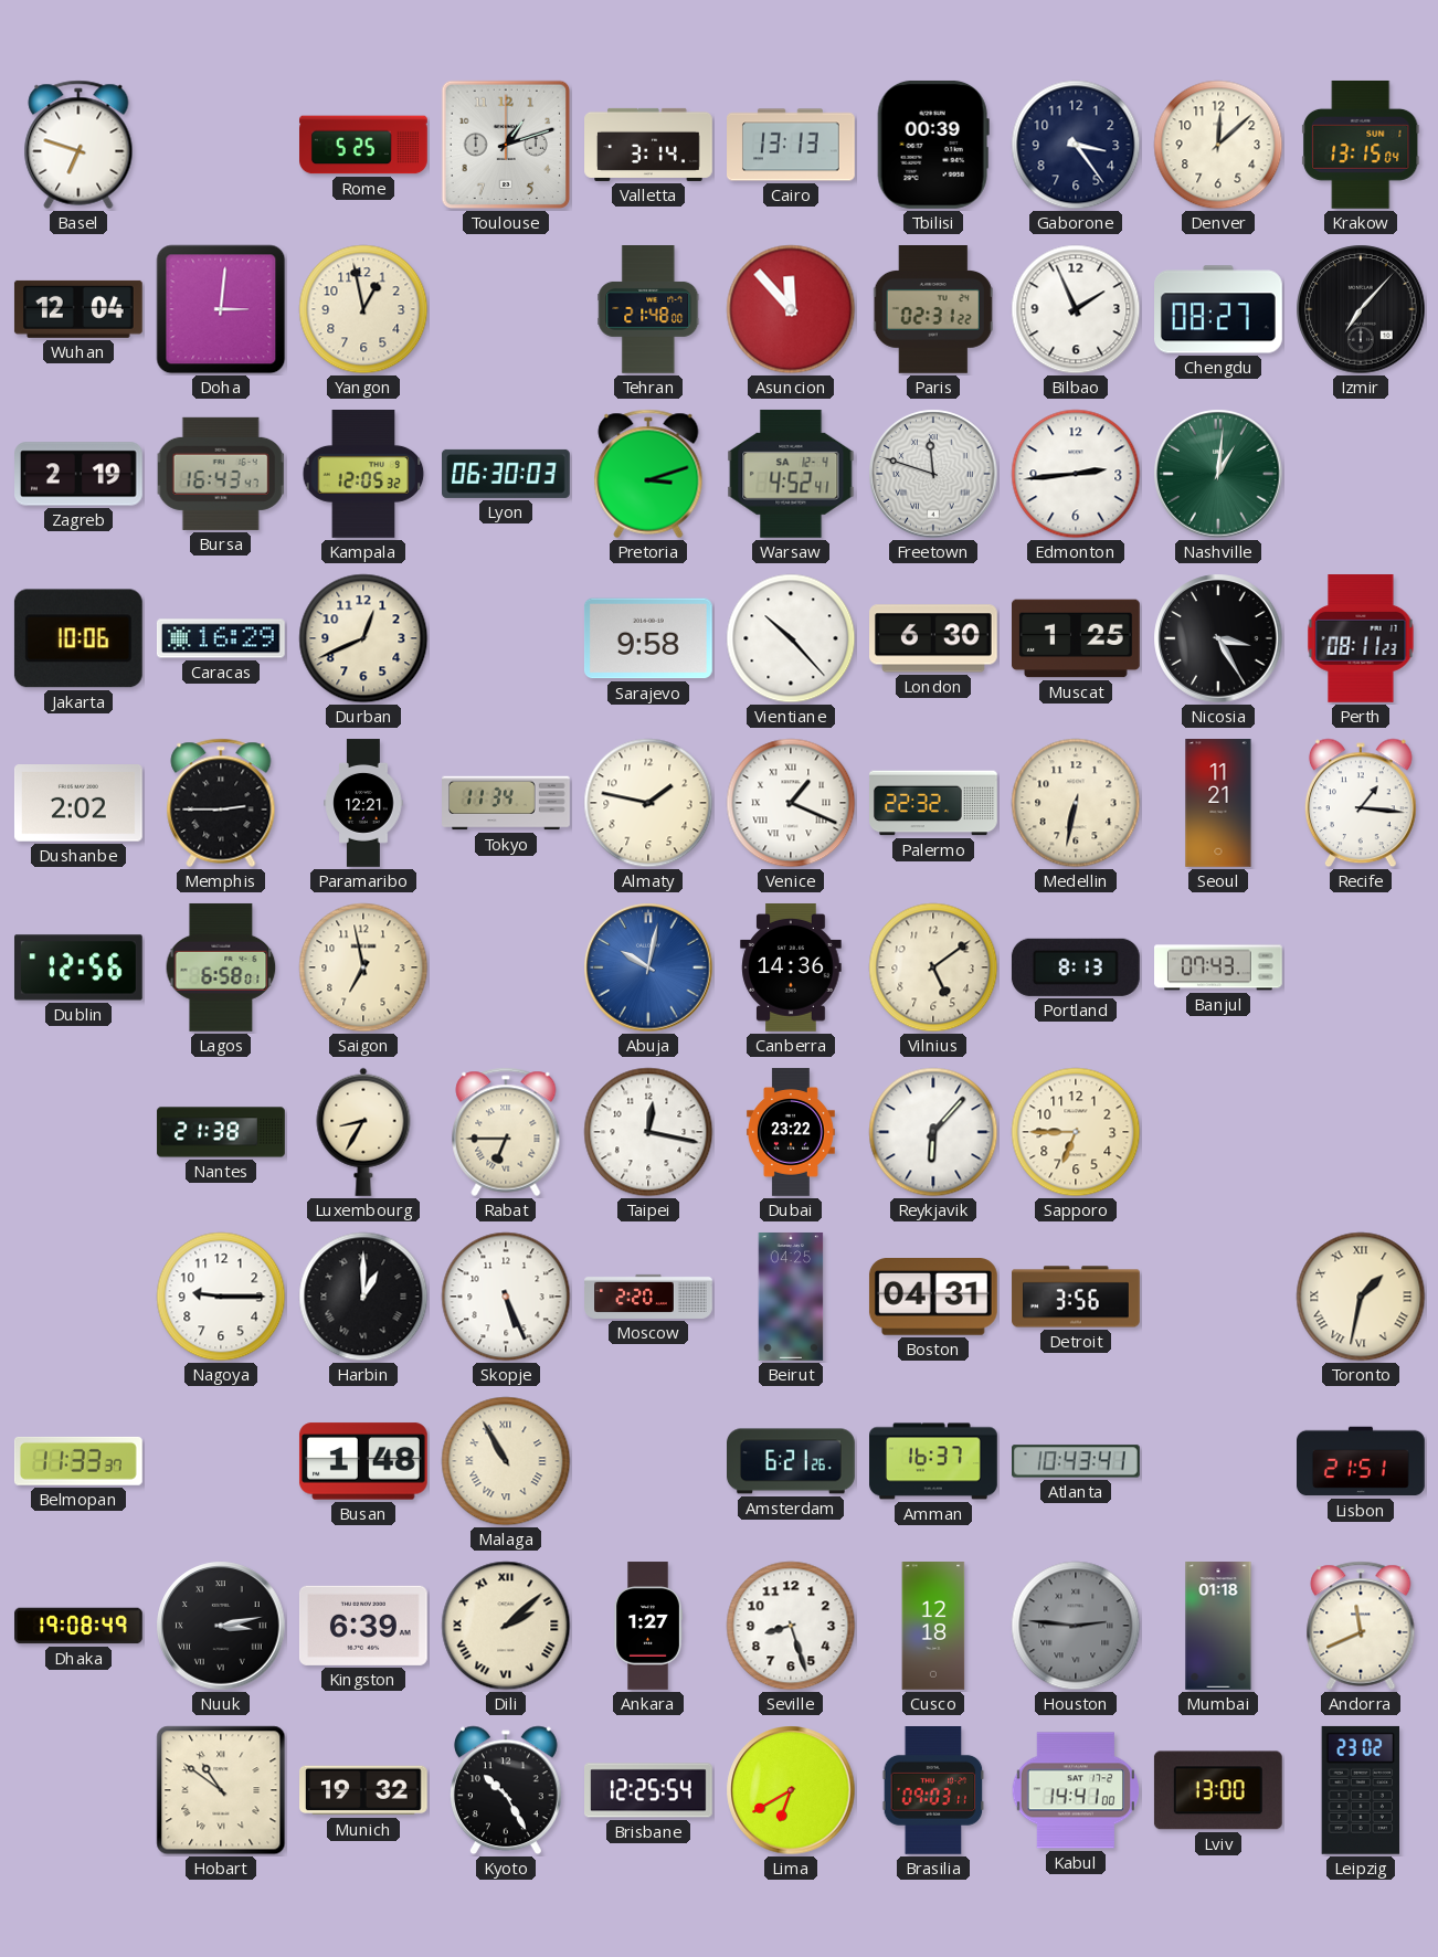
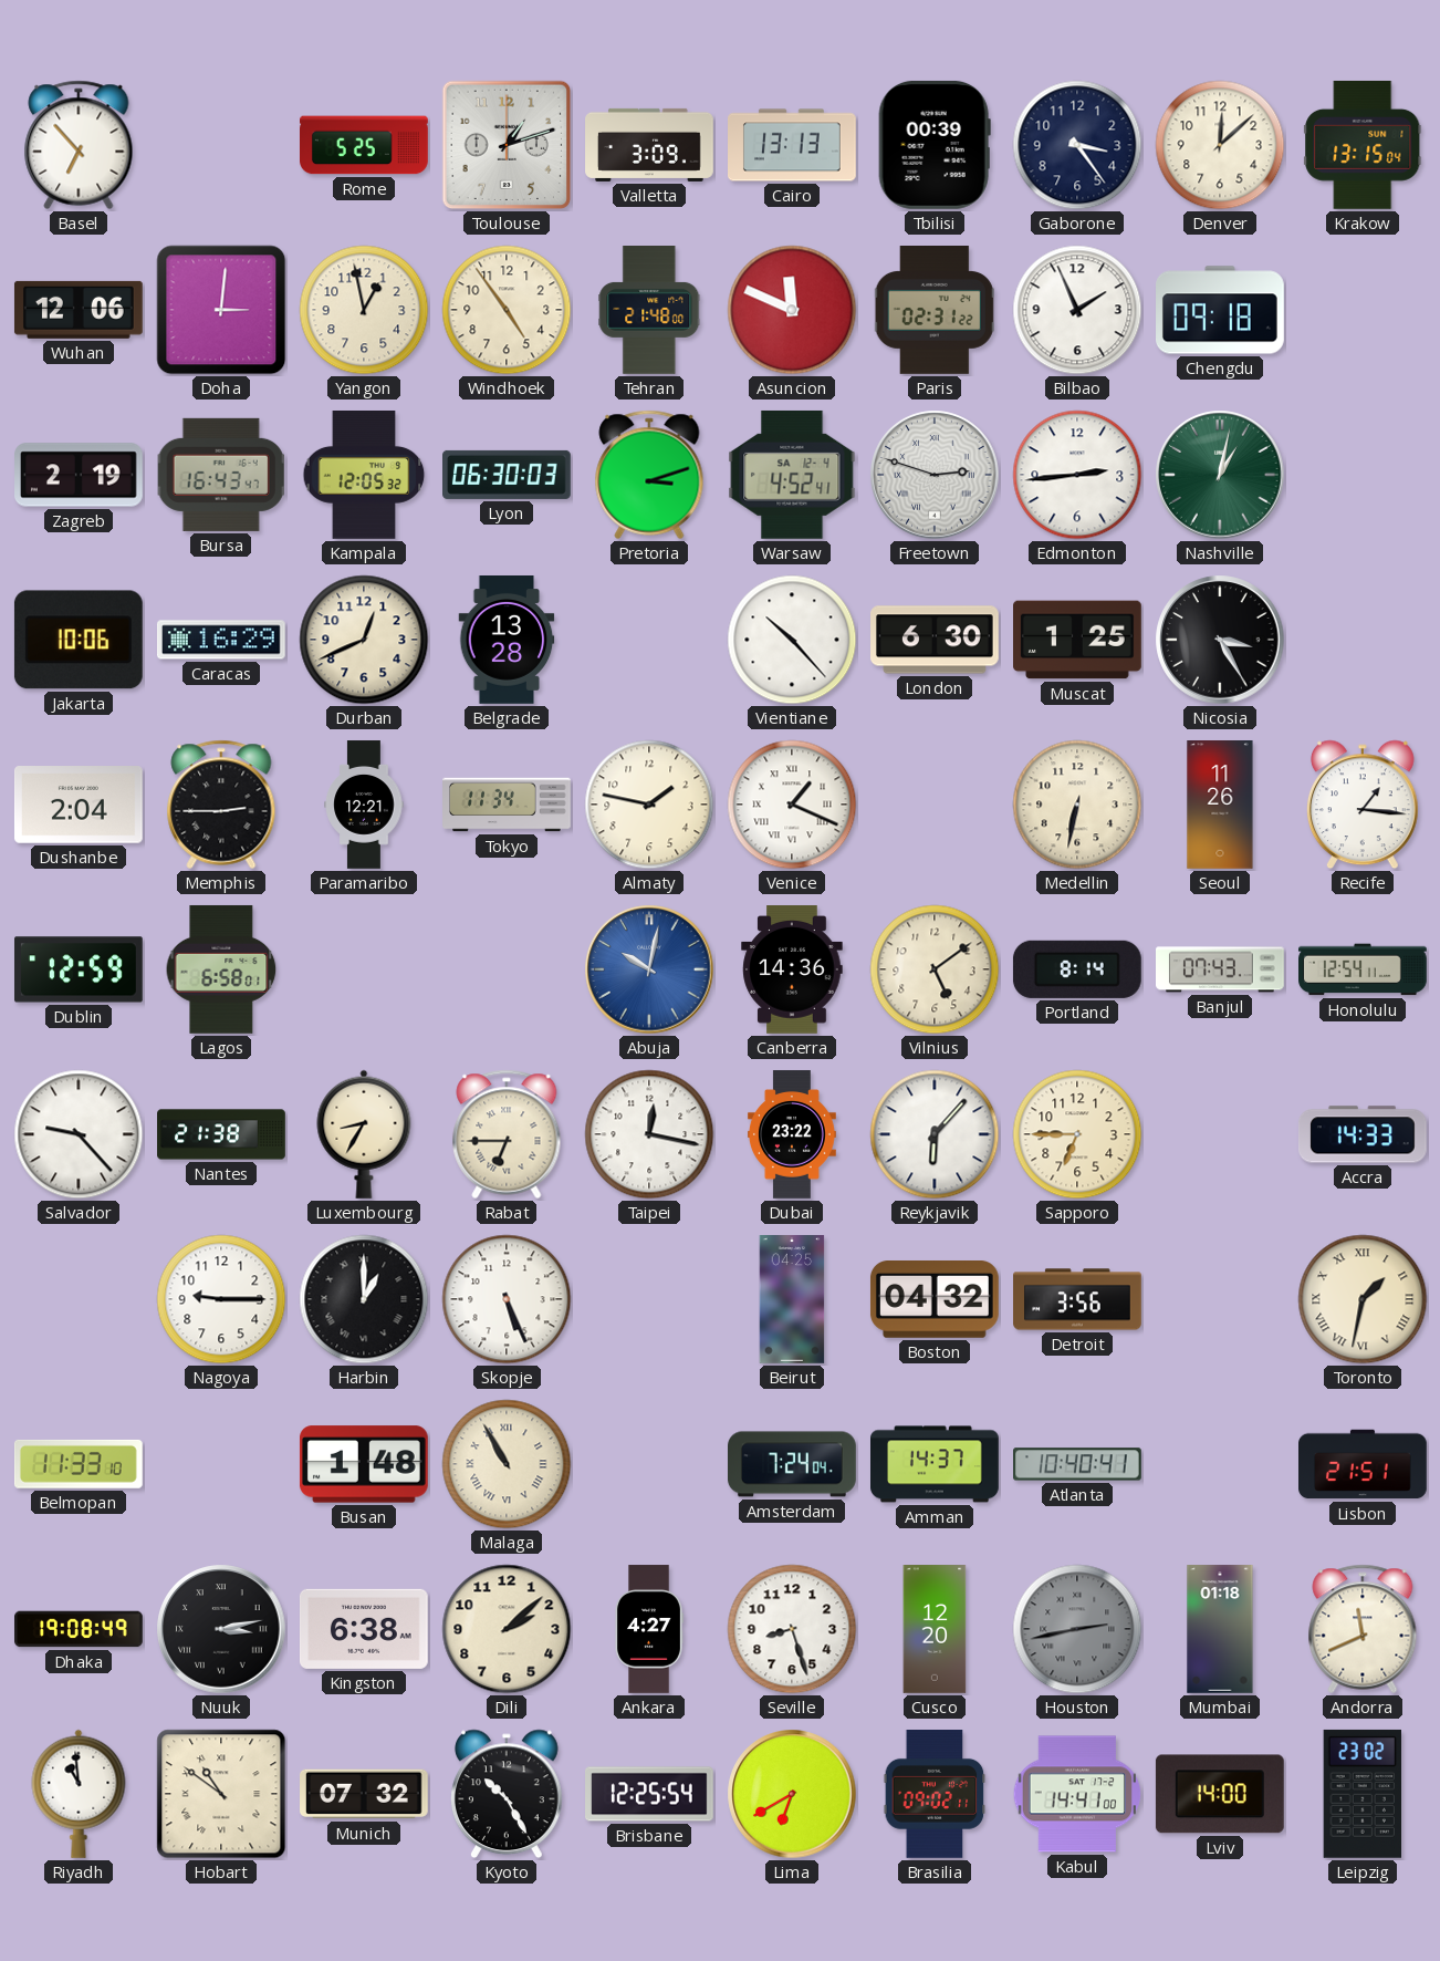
Basel: 6:48 -> 6:53 (79, 145)
Valletta: 3:14 -> 3:09 (649, 145)
Wuhan: 12:04 -> 12:06 (79, 310)
Windhoek: none -> 4:54 (507, 310)
Asuncion: 11:53 -> 11:49 (792, 310)
Chengdu: 08:27 -> 09:18 (1221, 310)
Izmir: 7:07 -> none (1361, 309)
Freetown: 11:48 -> 2:48 (935, 475)
Nashville: 1:01 -> 1:02 (1220, 475)
Belgrade: none -> 13:28 (507, 641)
Sarajevo: 9:58 -> none (648, 638)
Perth: 08:11 -> none (1361, 639)
Dushanbe: 2:02 -> 2:04 (79, 805)
Palermo: 22:32 -> none (934, 803)
Seoul: 11:21 -> 11:26 (1220, 806)
Dublin: 12:56 -> 12:59 (80, 969)
Saigon: 6:58 -> none (363, 967)
Portland: 8:13 -> 8:14 (1077, 969)
Honolulu: none -> 12:54 (1364, 969)
Salvador: none -> 9:23 (79, 1134)
Accra: none -> 14:33 (1363, 1134)
Moscow: 2:20 -> none (648, 1297)
Boston: 04:31 -> 04:32 (935, 1300)
Belmopan: 11:33:37 -> 11:33:10 (79, 1464)
Amsterdam: 6:21 -> 7:24 (793, 1464)
Amman: 16:37 -> 14:37 (935, 1464)
Atlanta: 10:43 -> 10:40 (1078, 1464)
Kingston: 6:39 -> 6:38 (364, 1629)
Dili numerals: Roman -> Arabic (507, 1629)
Ankara: 1:27 -> 4:27 (649, 1629)
Cusco: 12:18 -> 12:20 (935, 1629)
Houston: 2:46 -> 2:43 (1077, 1629)
Riyadh: none -> 10:59 (79, 1794)
Munich: 19:32 -> 07:32 (365, 1794)
Brasilia: 09:03 -> 09:02 (935, 1795)
Lviv: 13:00 -> 14:00 (1220, 1794)
